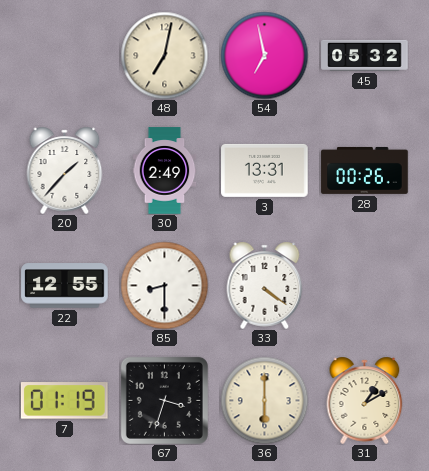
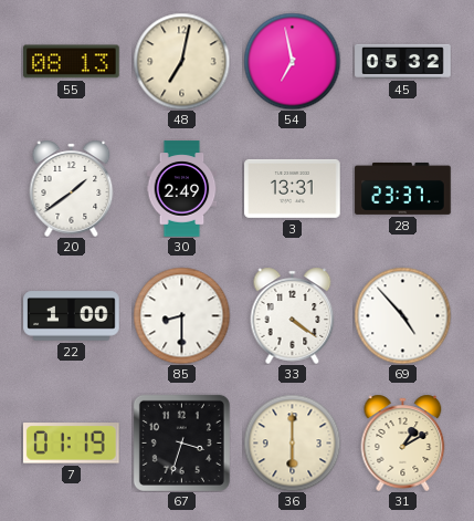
55: none -> 08:13 (72, 62)
20: 1:37 -> 1:39 (72, 188)
28: 00:26 -> 23:37 (403, 188)
22: 12:55 -> 1:00 (72, 316)
69: none -> 4:53 (402, 315)
